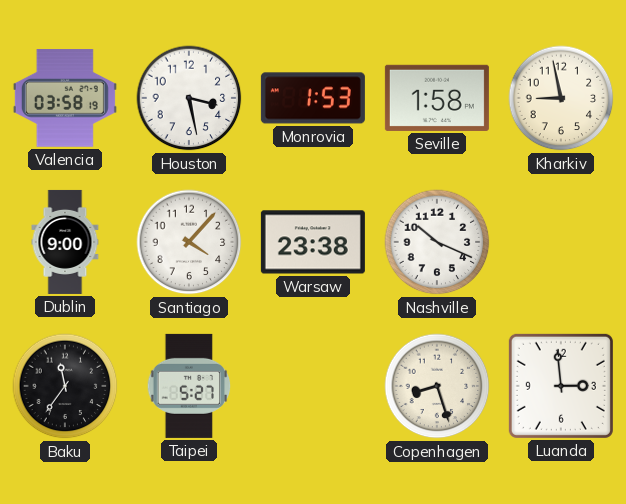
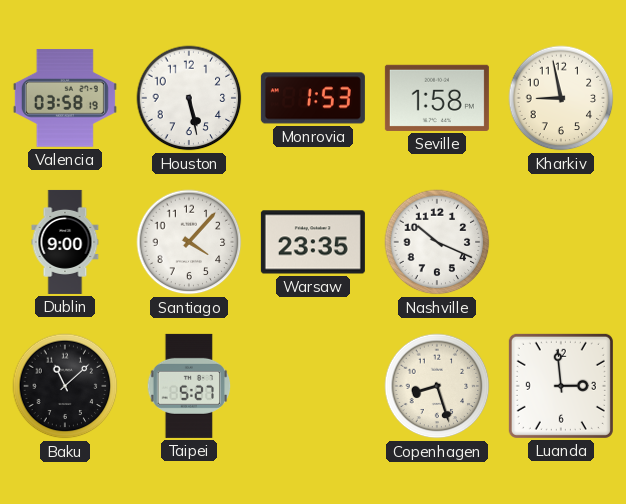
Houston: 3:28 -> 5:28 (189, 98)
Warsaw: 23:38 -> 23:35 (313, 242)
Baku: 11:36 -> 11:08 (65, 386)
